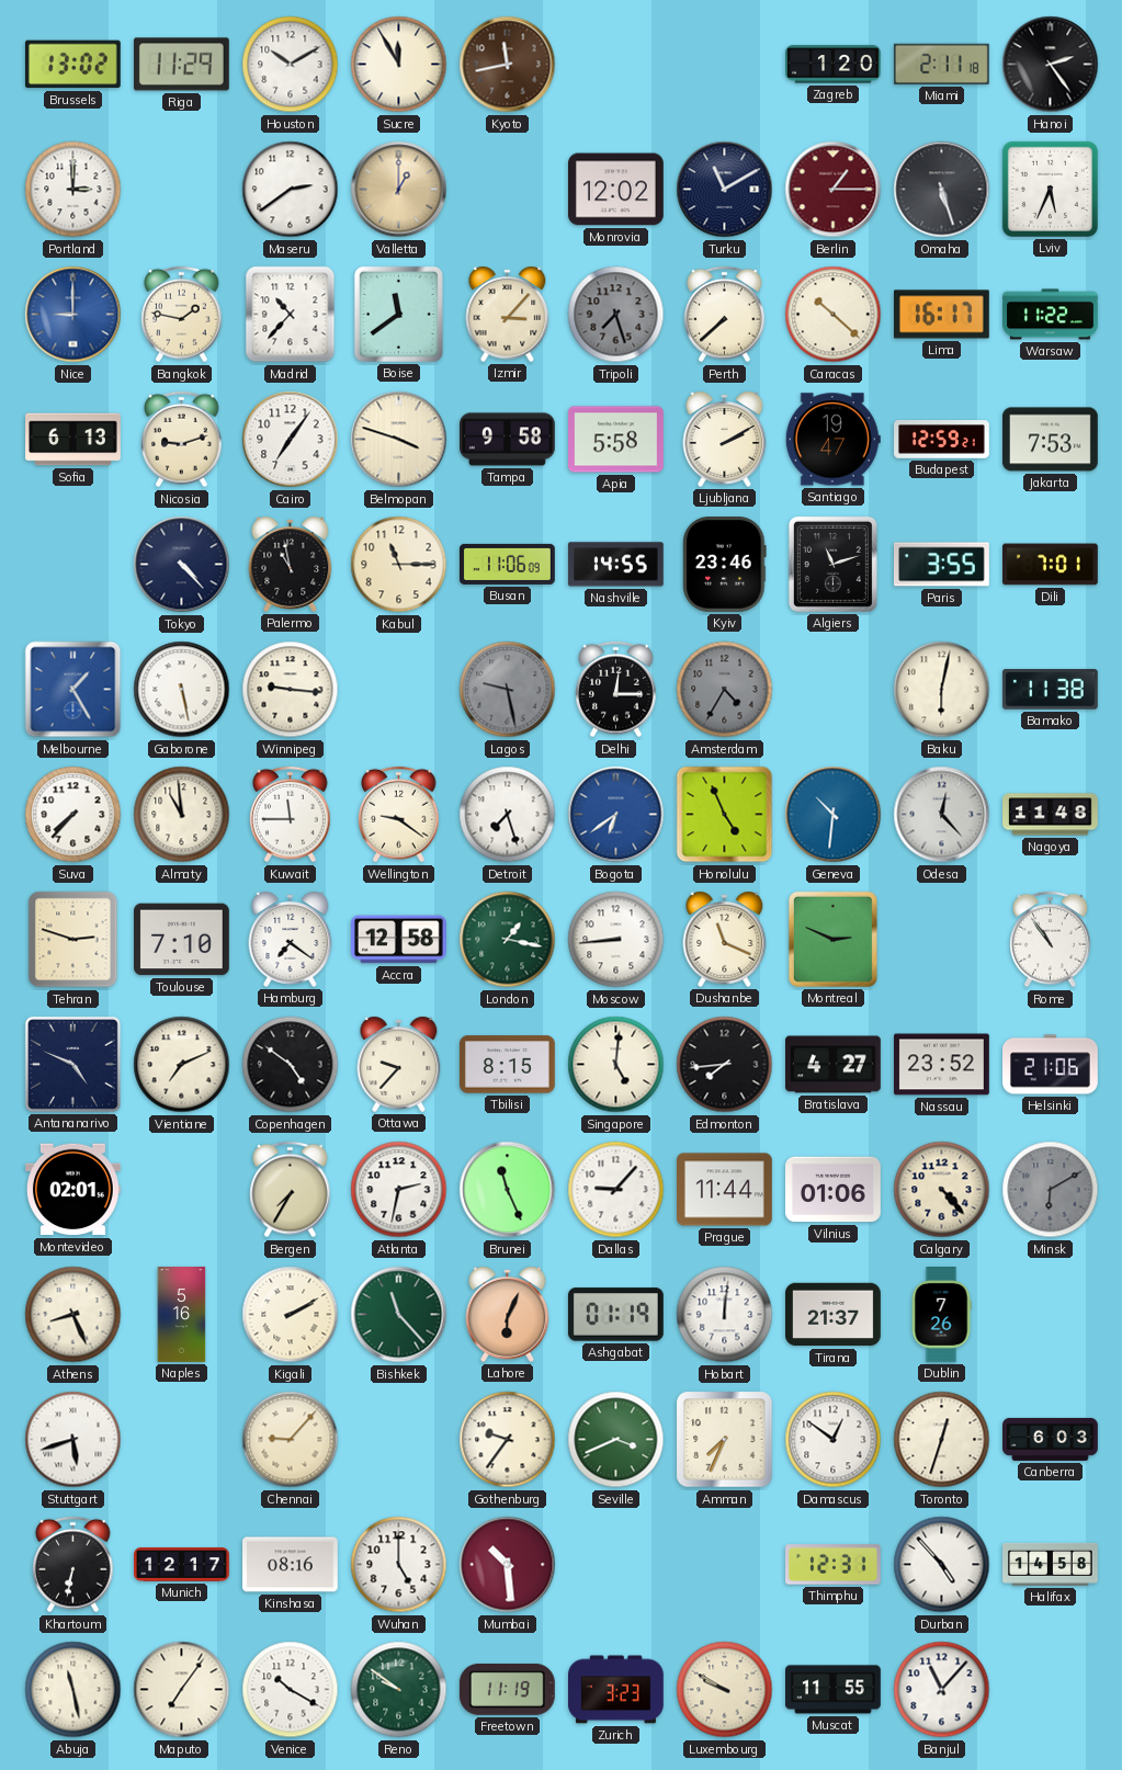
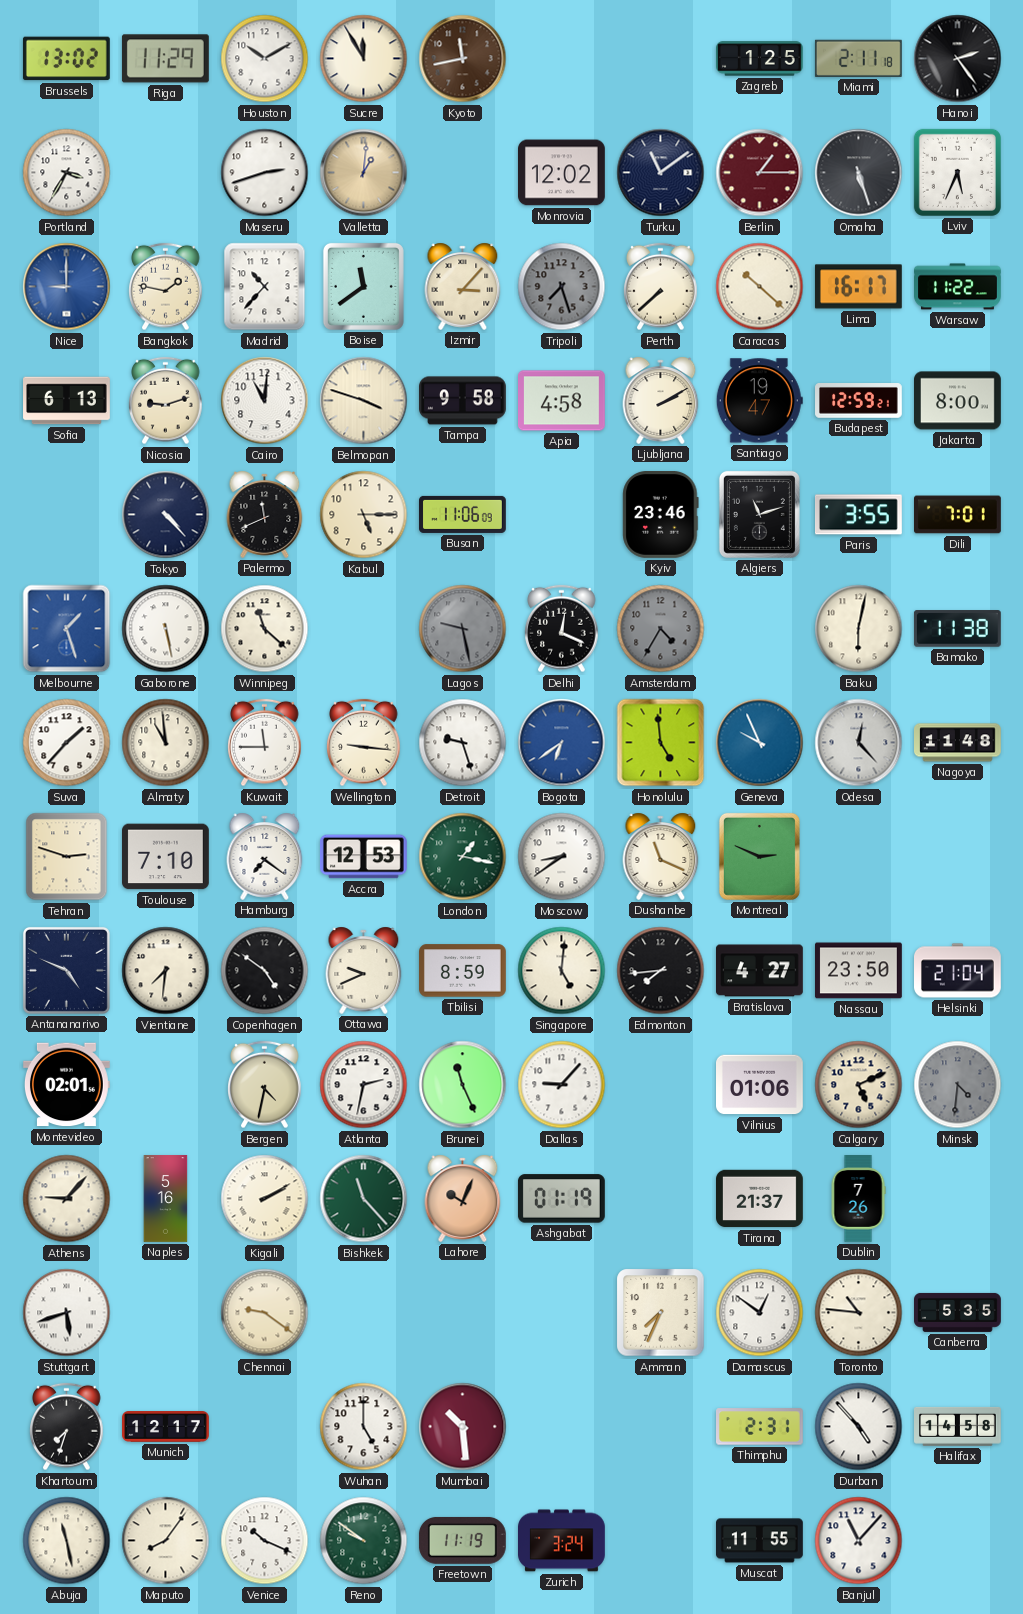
Zagreb: 1:20 -> 1:25 (760, 59)
Portland: 3:00 -> 3:35 (67, 173)
Maseru: 2:39 -> 2:42 (265, 173)
Valletta: 1:00 -> 1:01 (364, 173)
Turku: 11:10 -> 11:09 (661, 173)
Cairo: 7:06 -> 11:01 (265, 401)
Apia: 5:58 -> 4:58 (562, 401)
Jakarta: 7:53 -> 8:00 (958, 401)
Palermo: 10:58 -> 11:41 (265, 514)
Kabul: 11:15 -> 5:15 (364, 515)
Nashville: 14:55 -> none (615, 565)
Melbourne: 1:25 -> 1:27 (67, 629)
Winnipeg: 9:16 -> 11:22 (265, 629)
Delhi: 12:15 -> 12:19 (562, 629)
Suva: 7:37 -> 1:37 (67, 743)
Wellington: 9:21 -> 9:16 (364, 743)
Detroit: 7:27 -> 9:27 (463, 743)
Honolulu: 4:56 -> 4:59 (661, 743)
Geneva: 10:31 -> 9:56 (760, 743)
Accra: 12:58 -> 12:53 (364, 857)
Moscow: 8:44 -> 8:39 (562, 857)
Rome: 10:54 -> none (1051, 940)
Vientiane: 7:11 -> 7:31 (166, 971)
Ottawa: 9:37 -> 9:41 (364, 970)
Tbilisi: 8:15 -> 8:59 (463, 971)
Nassau: 23:52 -> 23:50 (859, 971)
Helsinki: 21:06 -> 21:04 (958, 971)
Bergen: 7:35 -> 4:32 (265, 1085)
Prague: 11:44 -> none (725, 1190)
Calgary: 4:23 -> 5:11 (859, 1085)
Minsk: 6:10 -> 4:31 (958, 1085)
Athens: 8:26 -> 9:07 (67, 1199)
Lahore: 6:04 -> 10:04 (463, 1198)
Hobart: 12:01 -> none (725, 1315)
Chennai: 9:07 -> 9:21 (265, 1313)
Gothenburg: 9:36 -> none (508, 1440)
Seville: 3:41 -> none (616, 1440)
Toronto: 12:33 -> 10:46 (859, 1313)
Canberra: 6:03 -> 5:35 (958, 1312)
Khartoum: 6:32 -> 7:33 (67, 1427)
Kinshasa: 08:16 -> none (291, 1565)
Thimphu: 12:31 -> 2:31 (760, 1427)
Maputo: 7:06 -> 8:06 (166, 1541)
Venice: 10:20 -> 10:19 (265, 1541)
Zurich: 3:23 -> 3:24 (562, 1541)
Luxembourg: 9:50 -> none (725, 1690)
